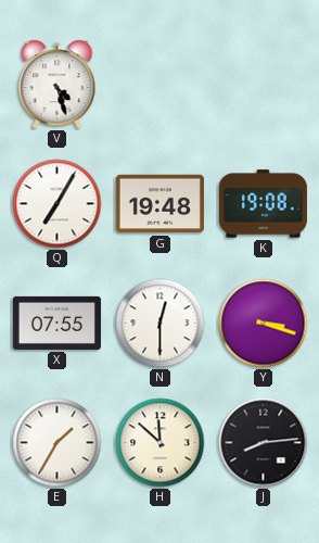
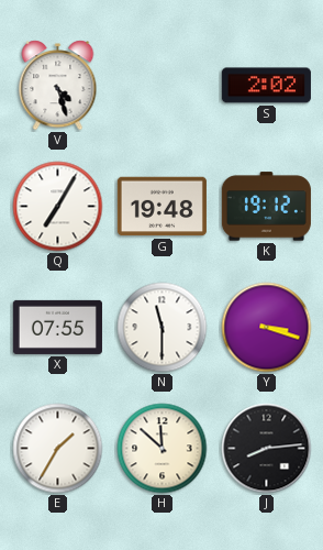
S: none -> 2:02 (266, 86)
K: 19:08 -> 19:12 (266, 207)
N: 12:30 -> 11:30 (163, 328)
